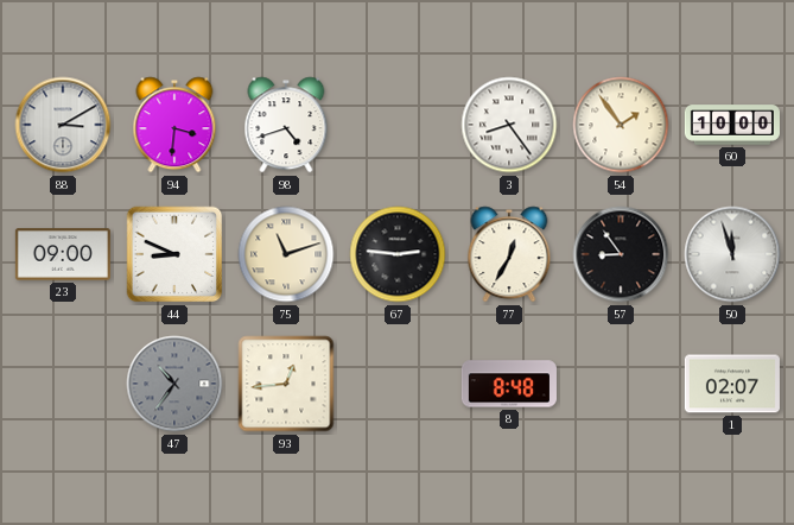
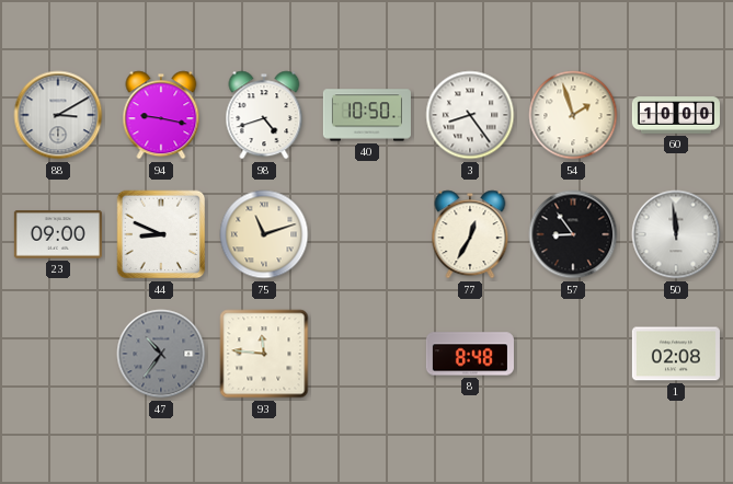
94: 3:31 -> 9:17 (161, 115)
40: none -> 10:50 (367, 115)
54: 1:54 -> 1:57 (573, 115)
67: 2:46 -> none (398, 254)
50: 11:57 -> 11:59 (676, 234)
93: 12:44 -> 11:46 (264, 354)
1: 02:07 -> 02:08 (676, 354)
